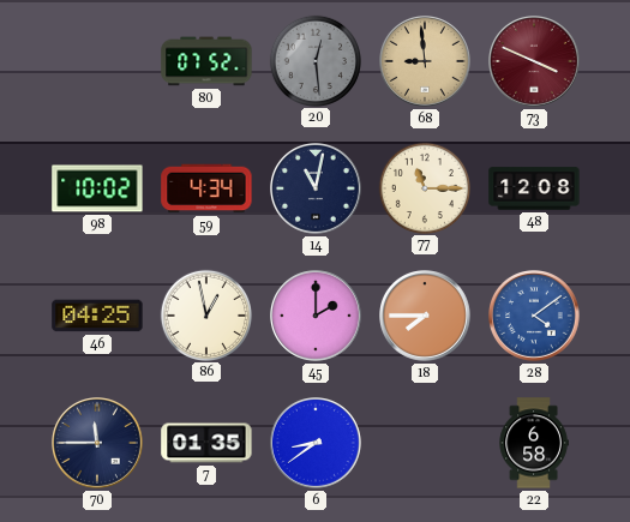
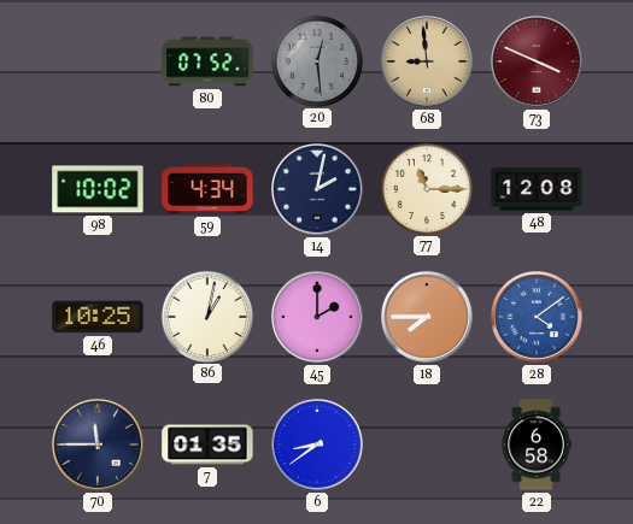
14: 11:02 -> 2:02 (318, 190)
46: 04:25 -> 10:25 (98, 317)
86: 12:58 -> 1:02 (206, 316)
